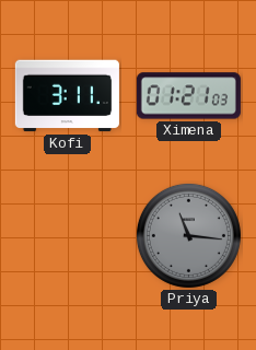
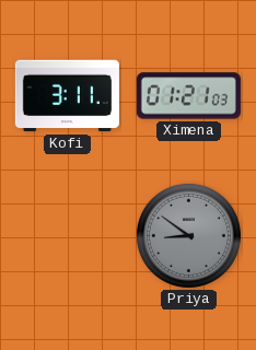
Priya: 11:16 -> 8:51 (188, 235)
